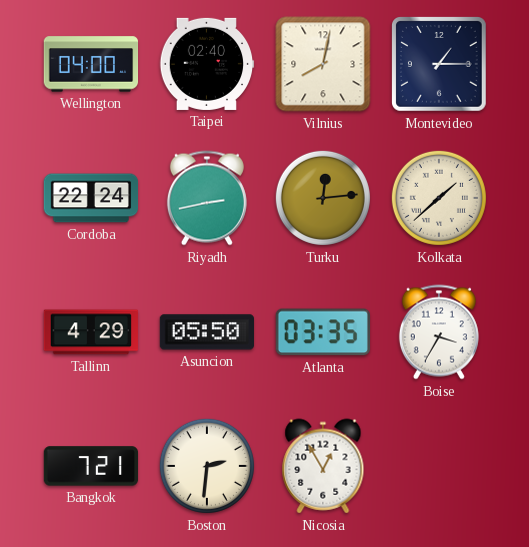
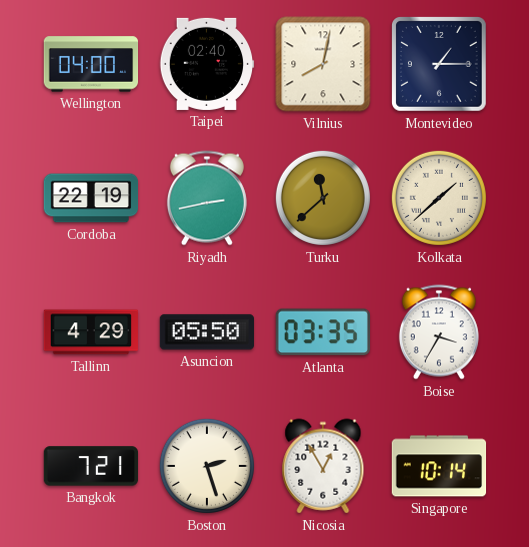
Cordoba: 22:24 -> 22:19 (91, 198)
Turku: 12:14 -> 11:38 (323, 198)
Boston: 2:31 -> 2:27 (207, 466)
Singapore: none -> 10:14 (439, 466)
